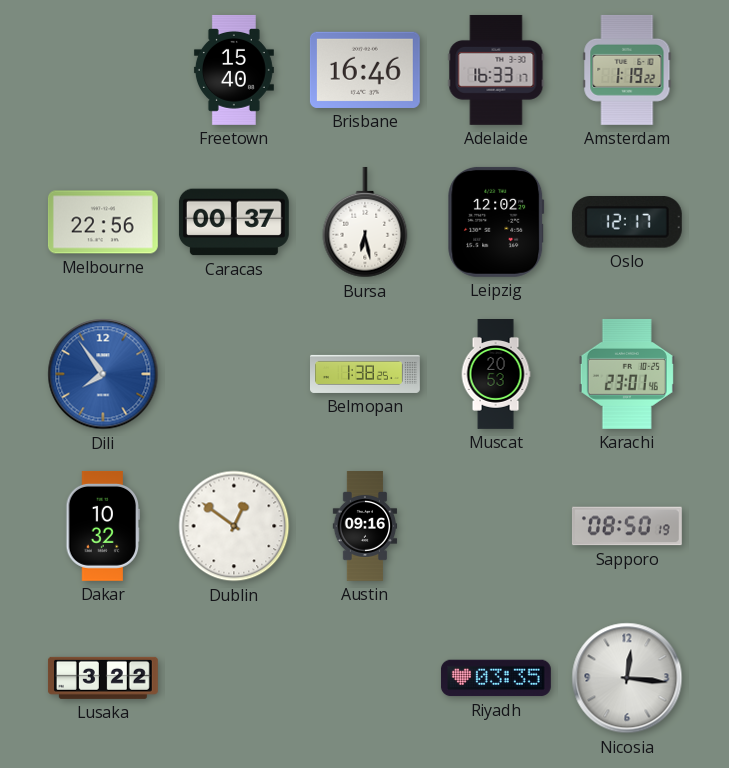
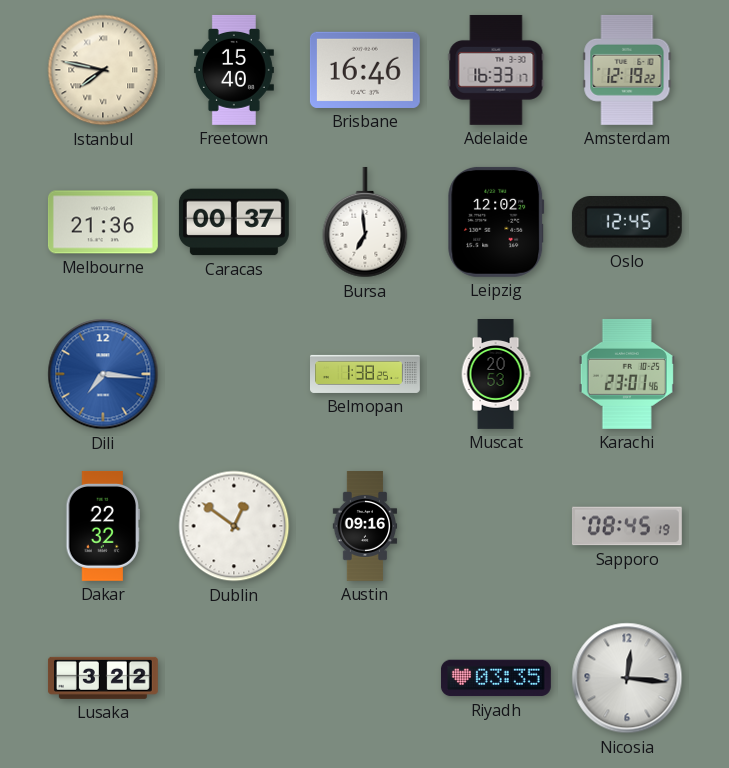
Istanbul: none -> 7:47 (103, 70)
Amsterdam: 1:19 -> 12:19 (627, 70)
Melbourne: 22:56 -> 21:36 (103, 222)
Bursa: 6:28 -> 6:59 (365, 222)
Oslo: 12:17 -> 12:45 (627, 223)
Dili: 7:54 -> 7:16 (103, 374)
Dakar: 10:32 -> 22:32 (103, 526)
Sapporo: 08:50 -> 08:45 (627, 526)
